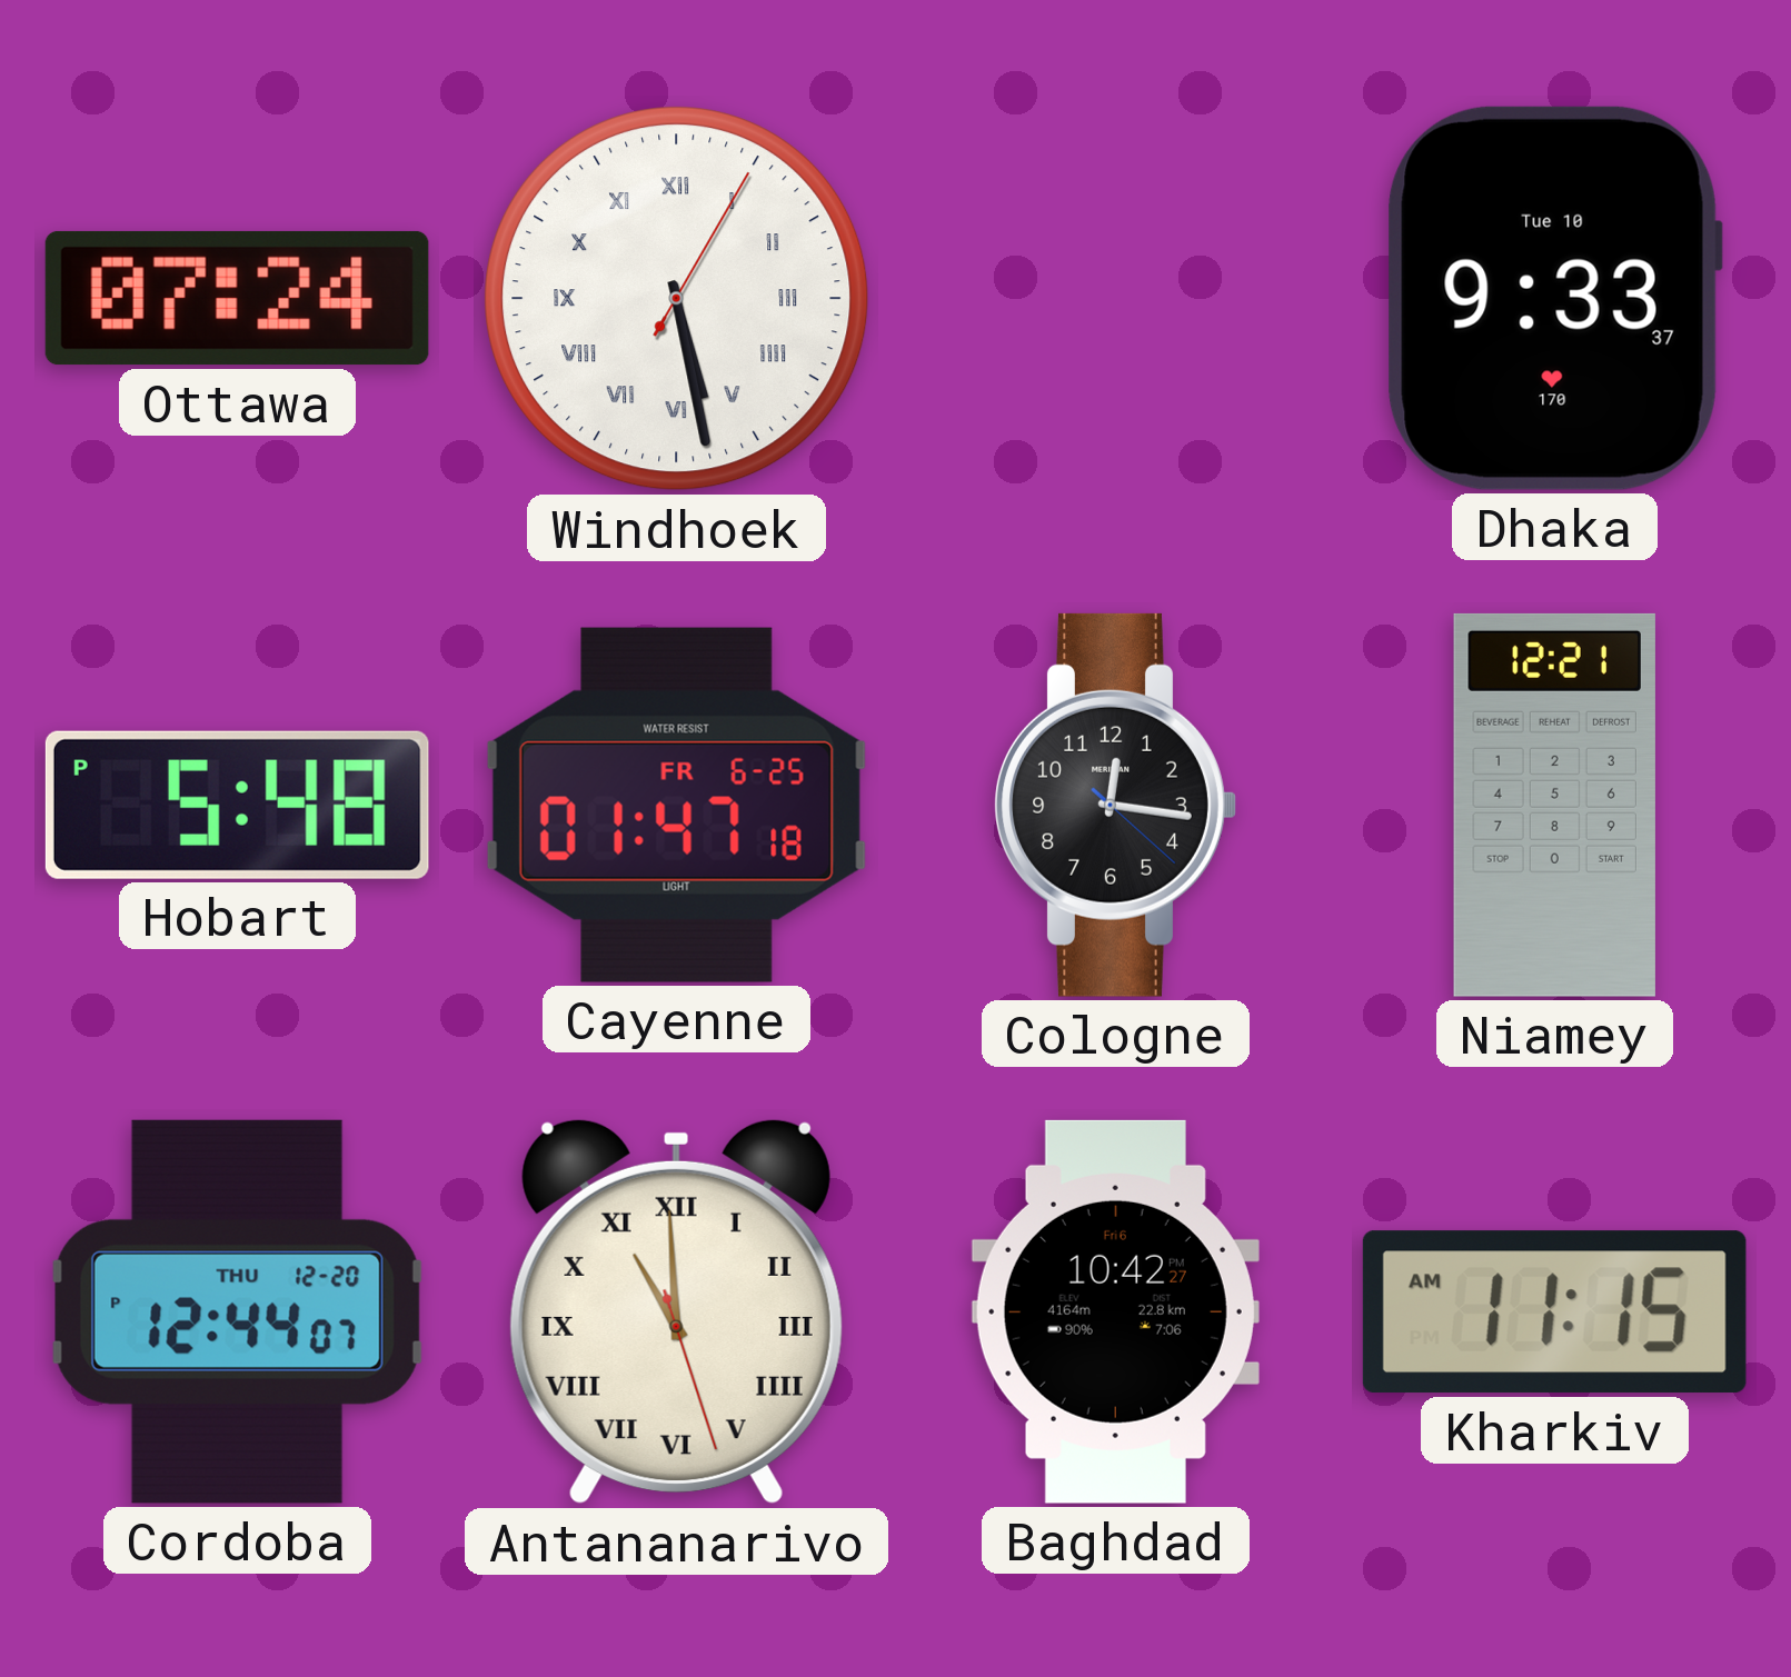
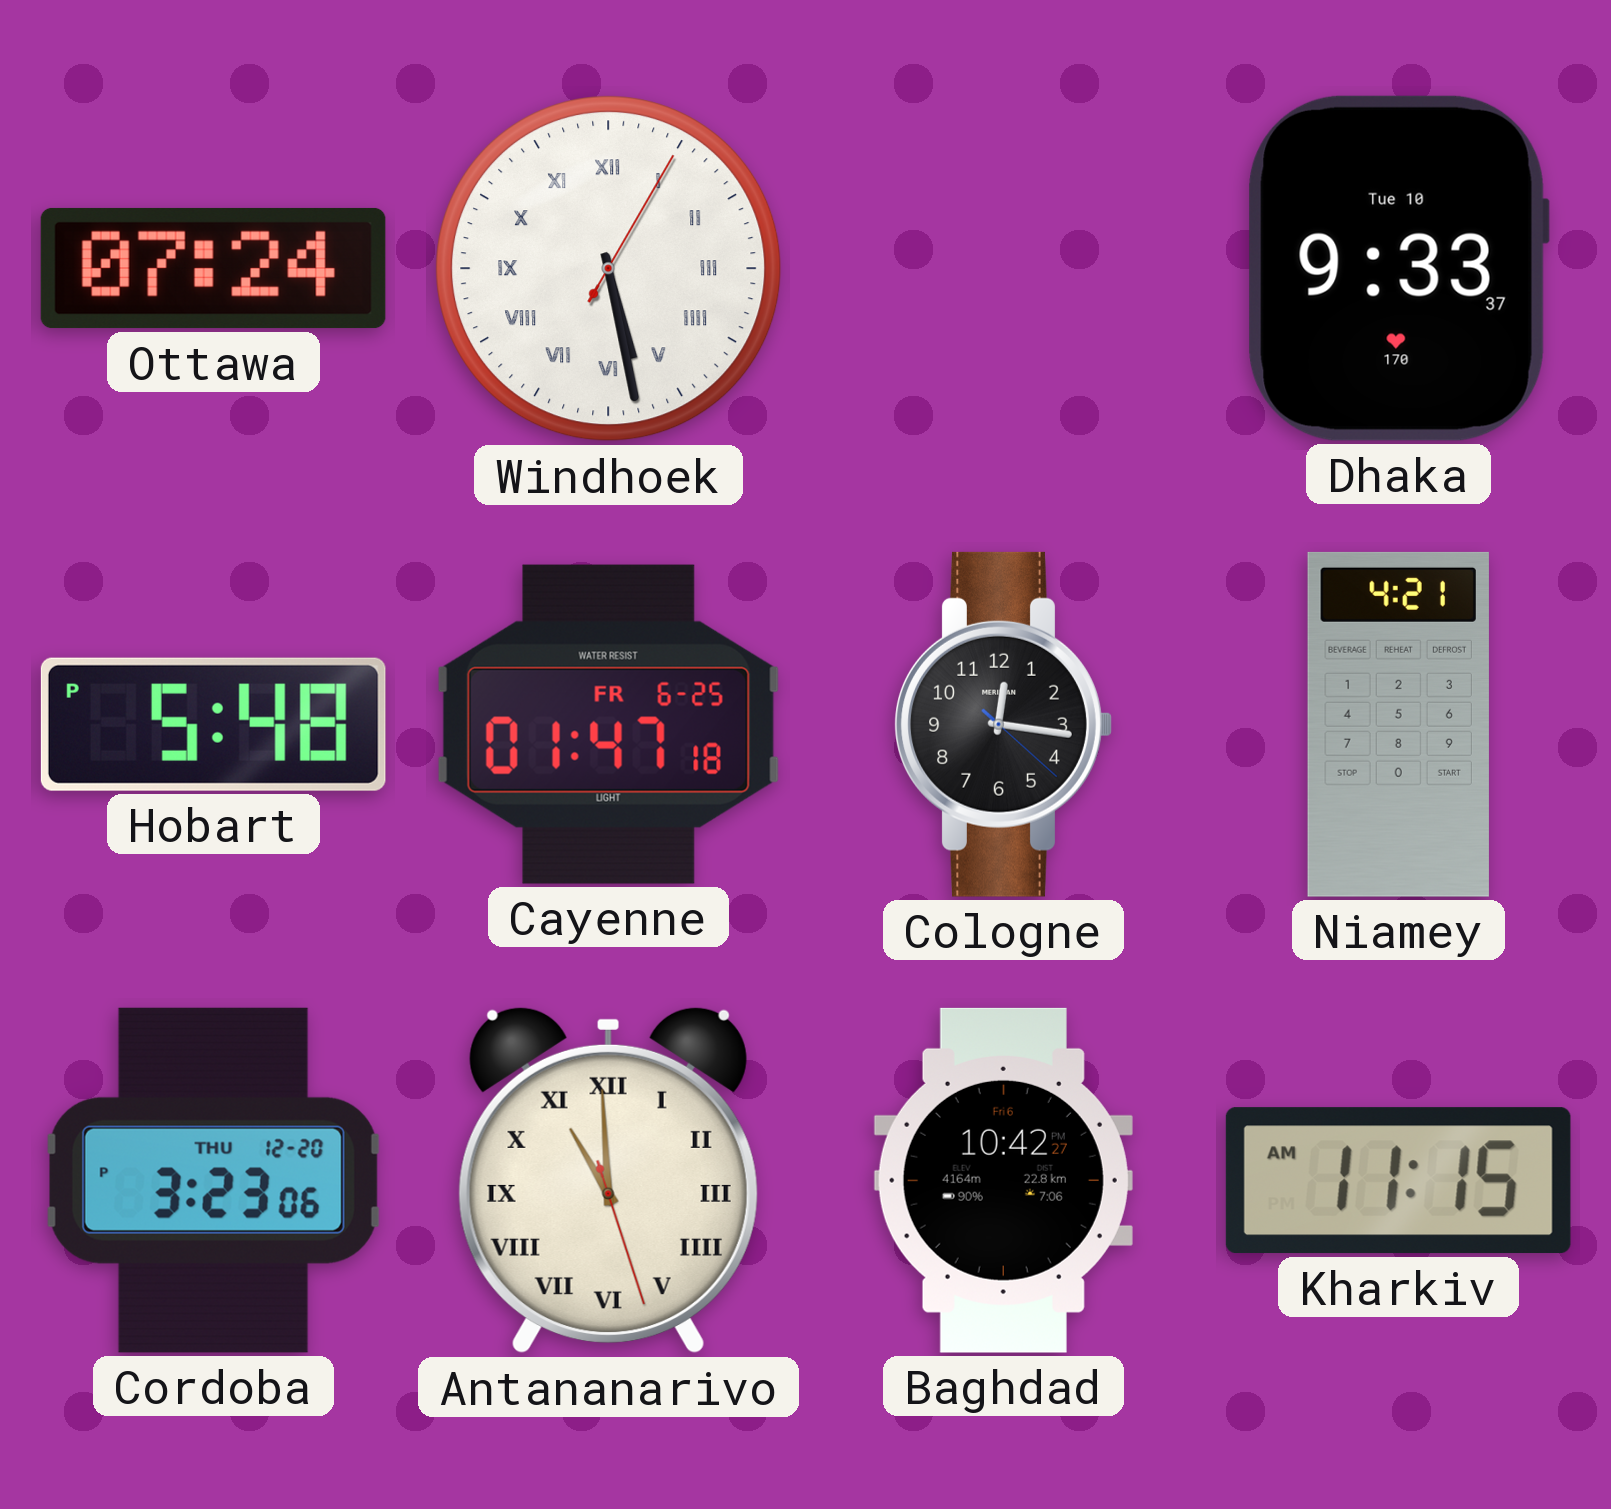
Niamey: 12:21 -> 4:21 (1398, 724)
Cordoba: 12:44 -> 3:23 (213, 1180)
